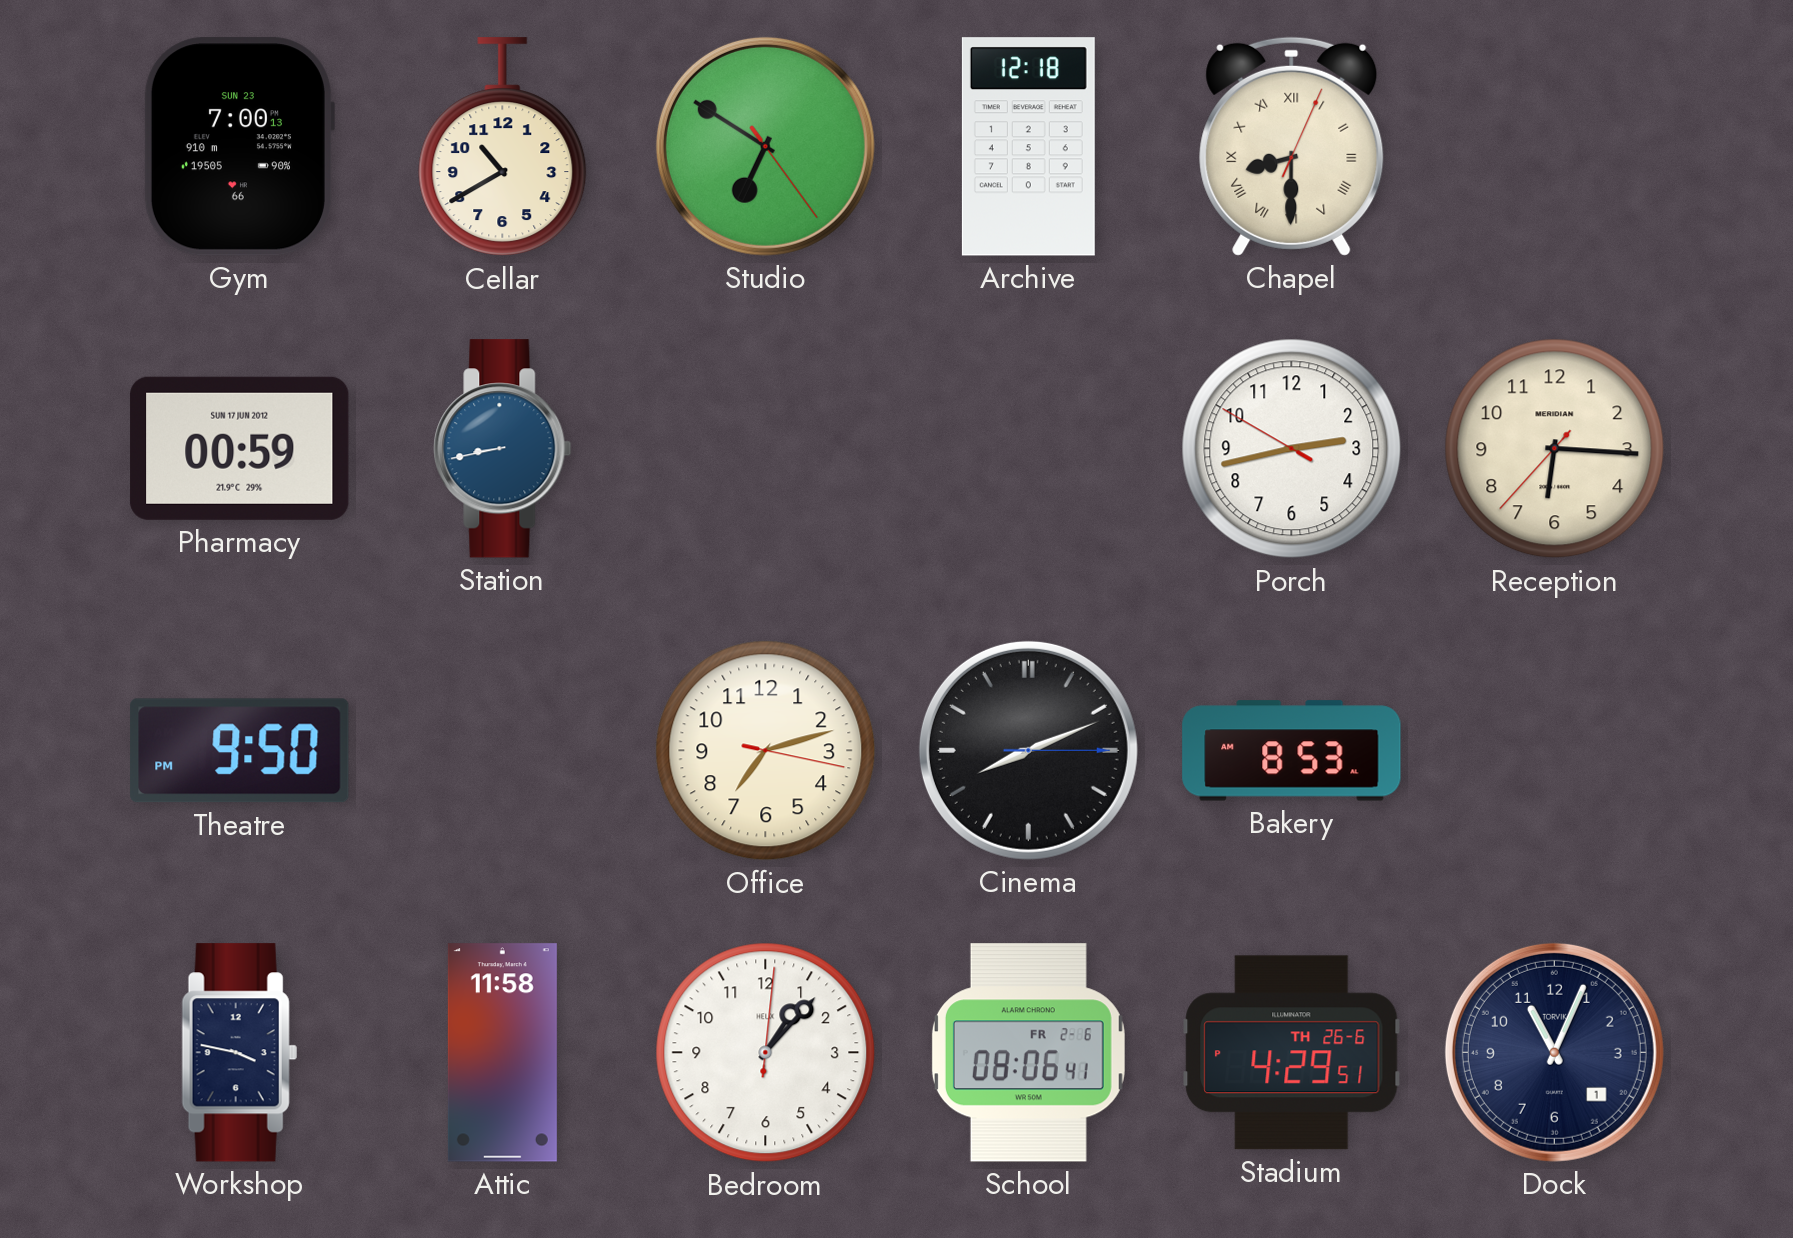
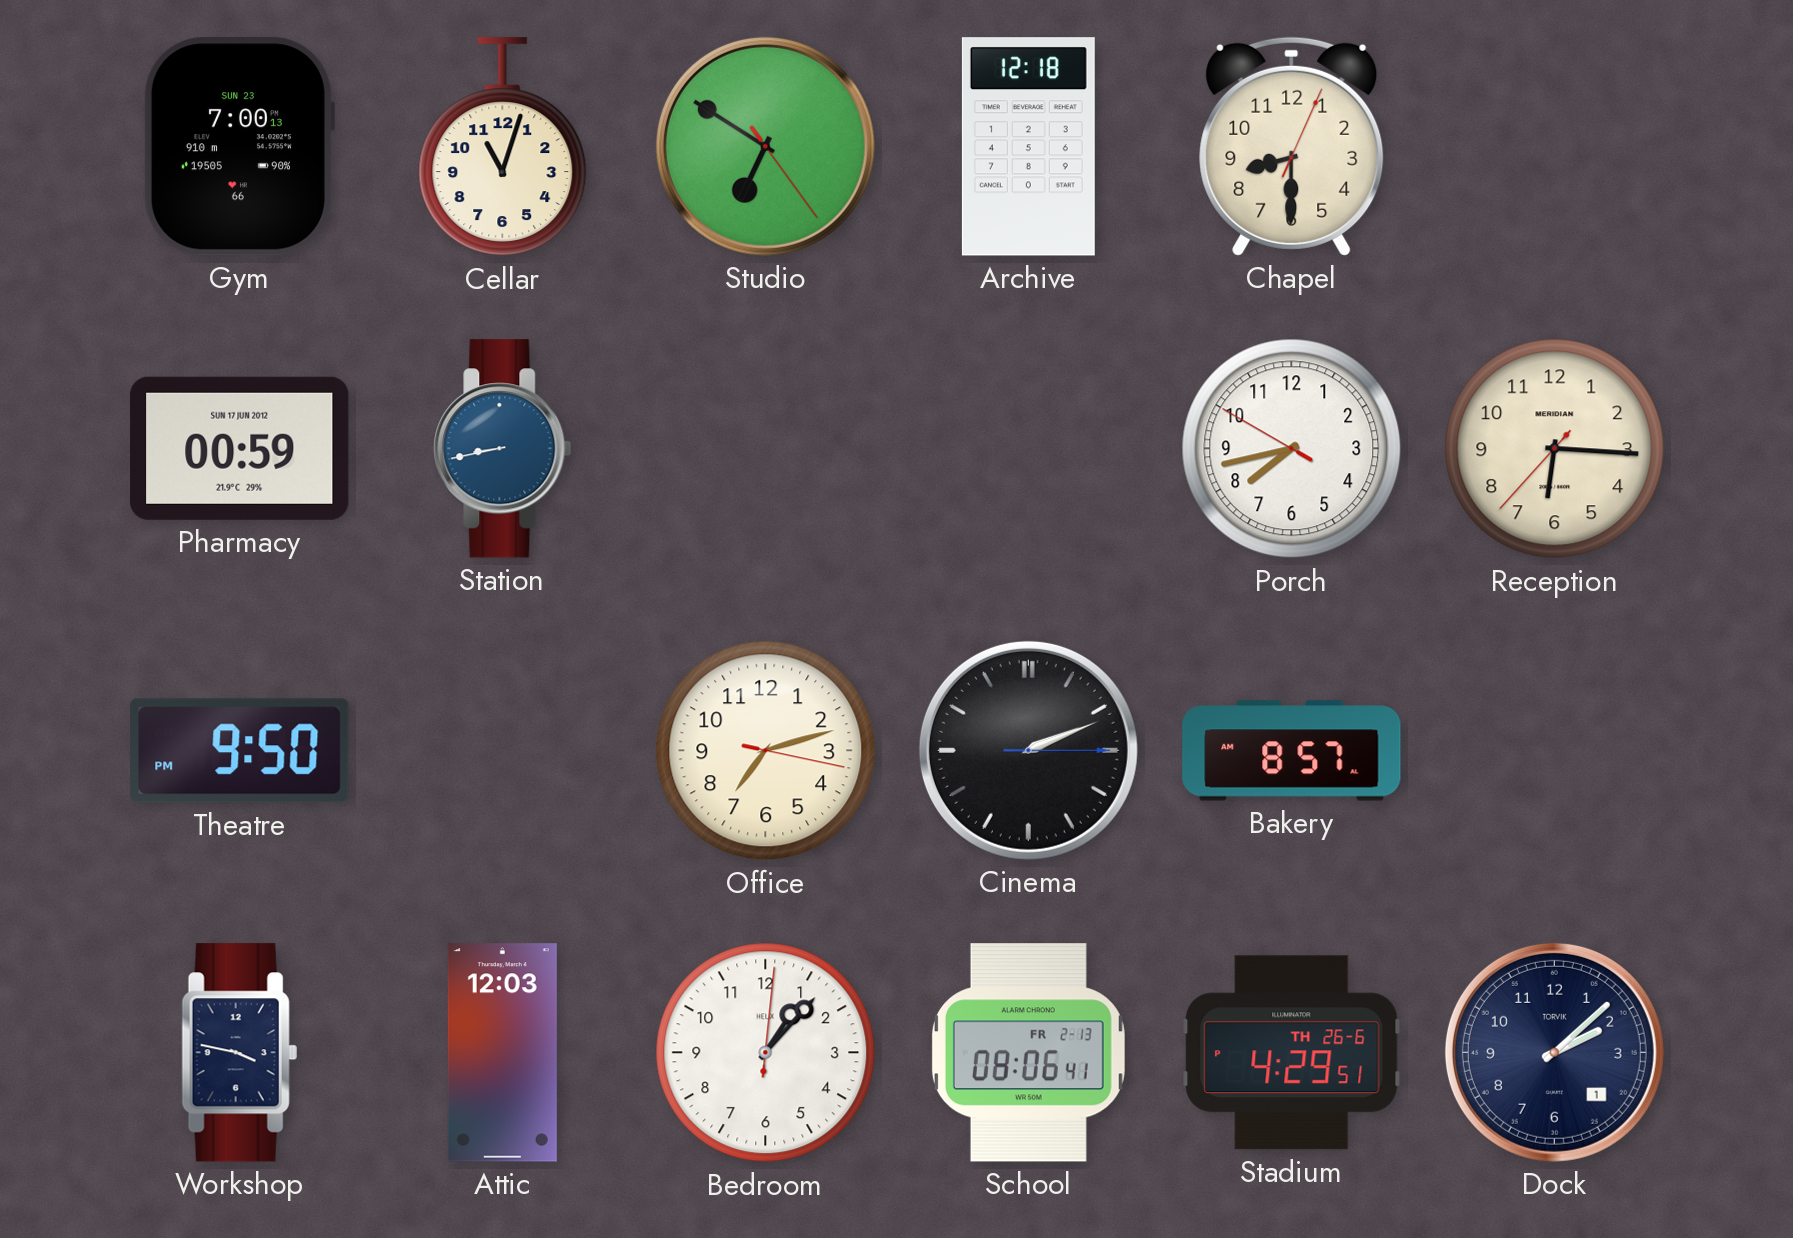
Cellar: 10:40 -> 11:03 (503, 147)
Chapel numerals: Roman -> Arabic (1292, 146)
Porch: 2:42 -> 7:42 (1292, 449)
Cinema: 8:11 -> 2:11 (1028, 750)
Bakery: 8:53 -> 8:57 (1292, 751)
Attic: 11:58 -> 12:03 (502, 1053)
School date: FR 2-6 -> FR 2-13 (1028, 1053)
Dock: 11:04 -> 2:08 (1554, 1052)
